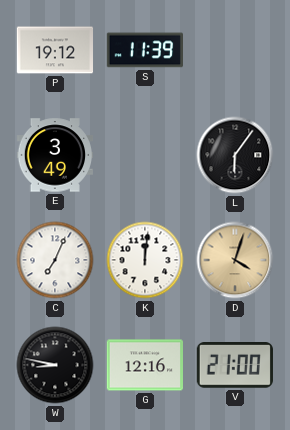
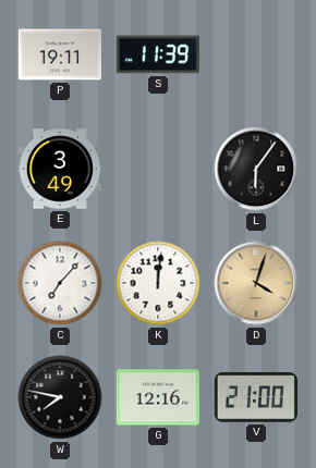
P: 19:12 -> 19:11 (60, 54)
C: 7:04 -> 7:07 (60, 283)
W: 8:47 -> 7:47 (60, 397)
